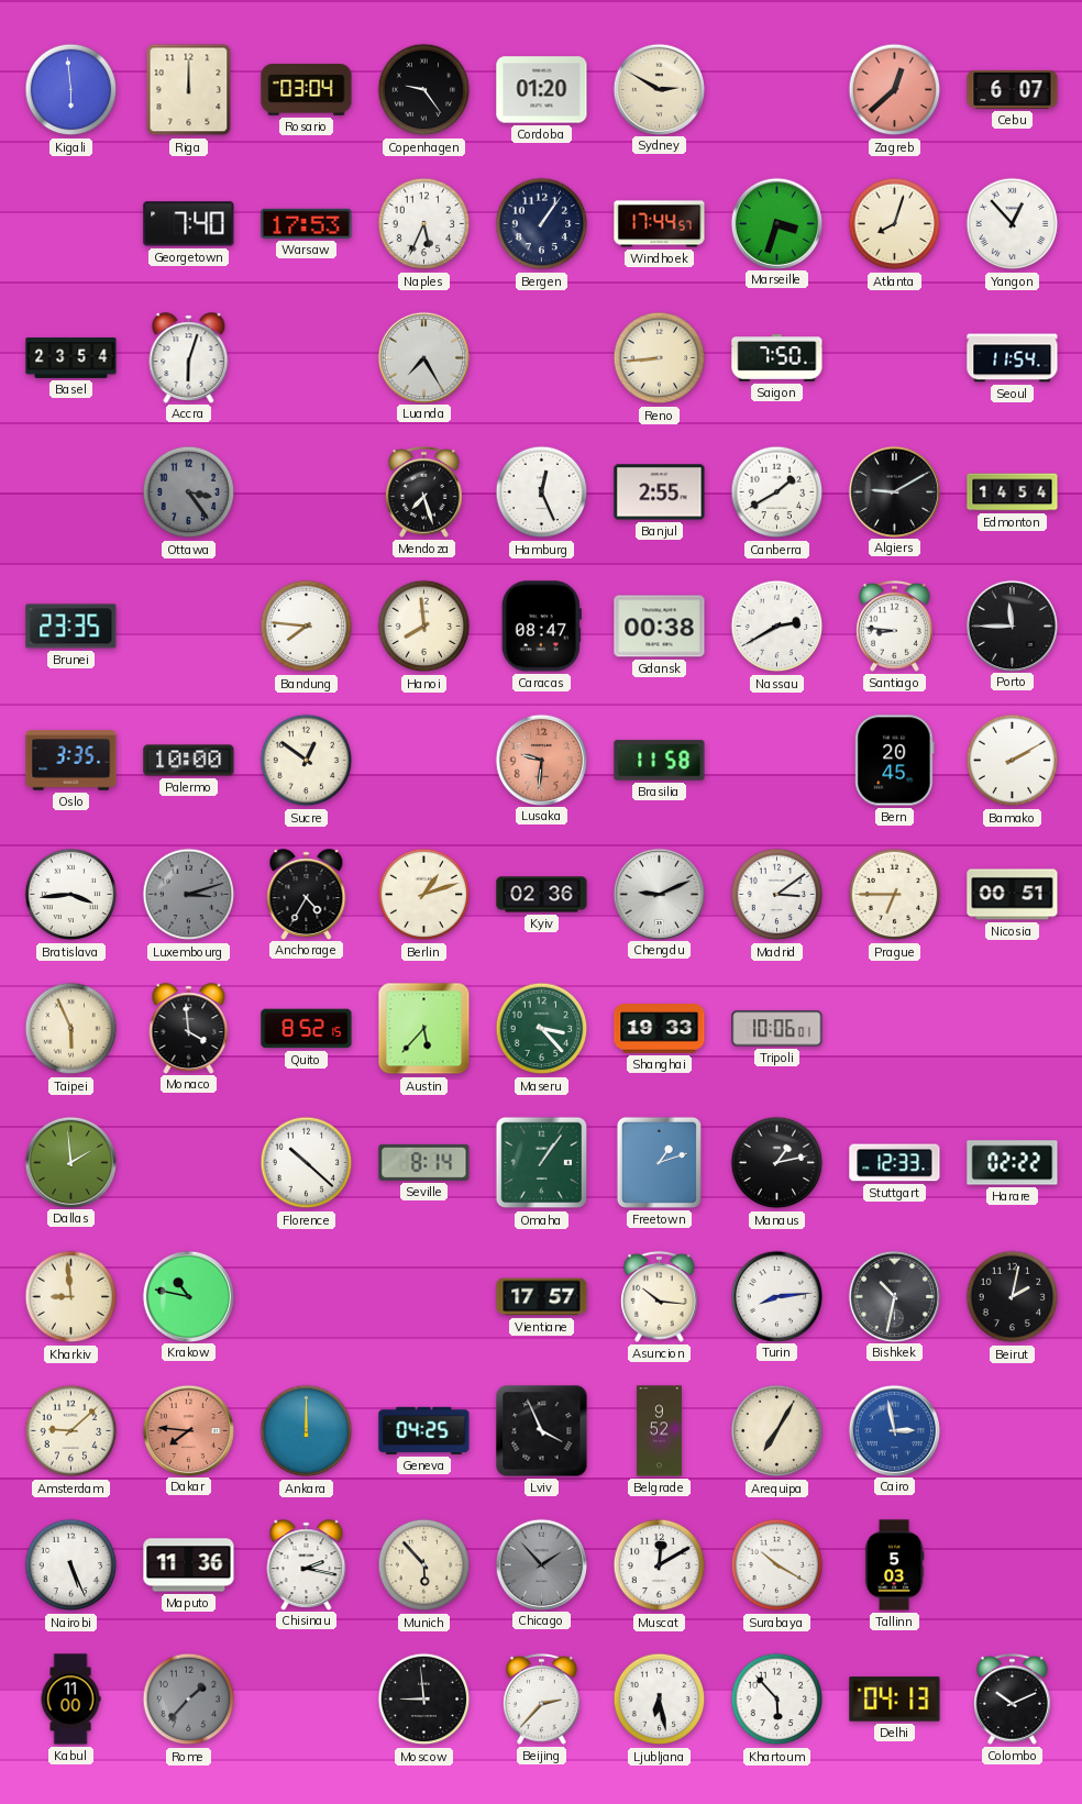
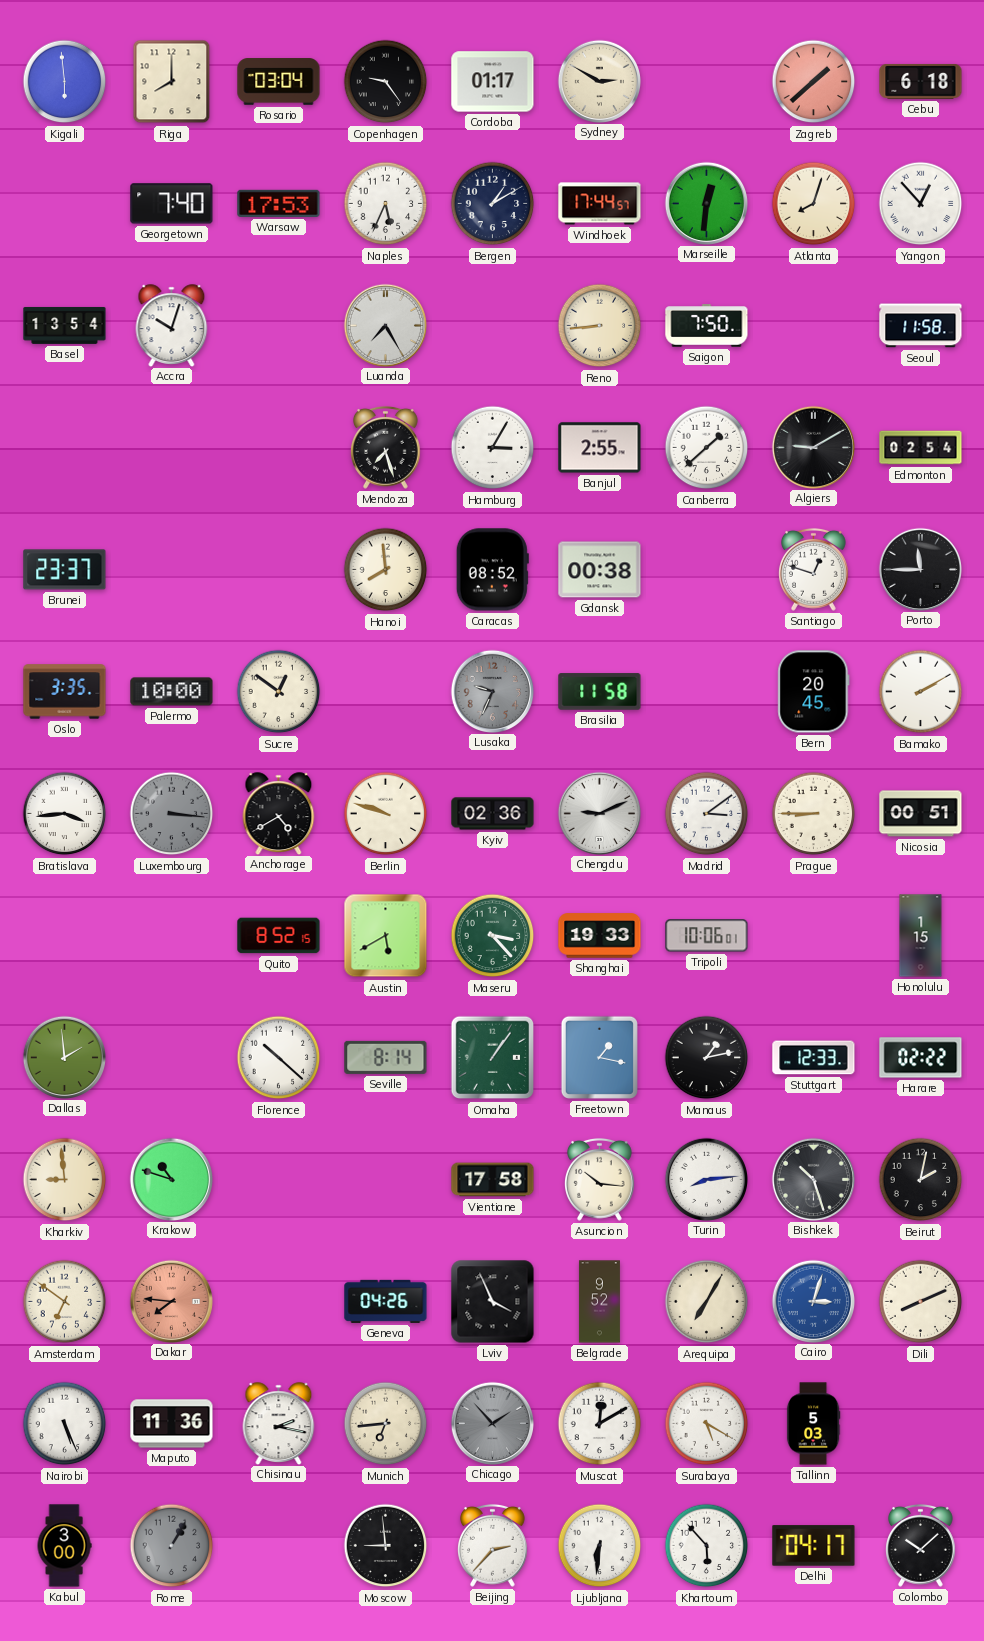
Riga: 12:00 -> 8:00 (172, 82)
Cordoba: 01:20 -> 01:17 (493, 82)
Zagreb: 12:38 -> 1:38 (814, 82)
Cebu: 6:07 -> 6:18 (921, 81)
Bergen: 1:06 -> 1:10 (493, 204)
Marseille: 3:33 -> 12:31 (706, 203)
Basel: 23:54 -> 13:54 (65, 325)
Accra: 6:03 -> 10:03 (172, 325)
Seoul: 11:54 -> 11:58 (921, 326)
Ottawa: 3:24 -> none (189, 492)
Hamburg: 12:26 -> 3:05 (493, 448)
Canberra: 1:40 -> 1:38 (707, 448)
Edmonton: 14:54 -> 02:54 (921, 448)
Brunei: 23:35 -> 23:37 (65, 570)
Bandung: 7:46 -> none (307, 627)
Caracas: 08:47 -> 08:52 (492, 570)
Nassau: 2:40 -> none (777, 627)
Santiago: 8:46 -> 12:48 (814, 569)
Lusaka: 9:31 -> 9:34 (492, 691)
Lusaka dial: salmon -> grey (492, 691)
Luxembourg: 3:12 -> 3:16 (172, 814)
Anchorage: 4:35 -> 4:40 (279, 813)
Berlin: 1:12 -> 9:48 (386, 814)
Prague: 6:45 -> 8:45 (814, 814)
Taipei: 5:56 -> none (71, 1029)
Monaco: 3:59 -> none (189, 1028)
Austin: 5:37 -> 5:40 (386, 936)
Honolulu: none -> 1:15 (921, 936)
Freetown: 1:12 -> 1:17 (599, 1057)
Krakow: 10:47 -> 10:48 (171, 1179)
Vientiane: 17:57 -> 17:58 (493, 1180)
Bishkek: 10:32 -> 10:27 (813, 1179)
Amsterdam: 9:08 -> 6:51 (65, 1302)
Ankara: 12:00 -> none (307, 1431)
Geneva: 04:25 -> 04:26 (386, 1301)
Cairo: 2:58 -> 3:03 (813, 1301)
Dili: none -> 8:11 (921, 1302)
Munich: 5:53 -> 6:44 (386, 1424)
Surabaya: 10:20 -> 5:20 (707, 1424)
Kabul: 11:00 -> 3:00 (64, 1546)
Rome: 1:37 -> 1:05 (172, 1546)
Ljubljana: 6:28 -> 6:31 (600, 1546)
Delhi: 04:13 -> 04:17 (814, 1546)
Colombo: 10:11 -> 10:08 (921, 1545)
